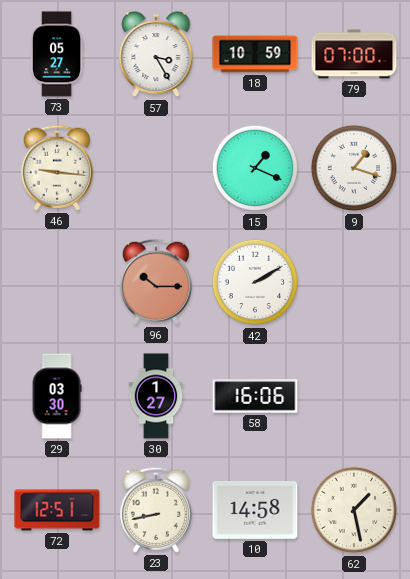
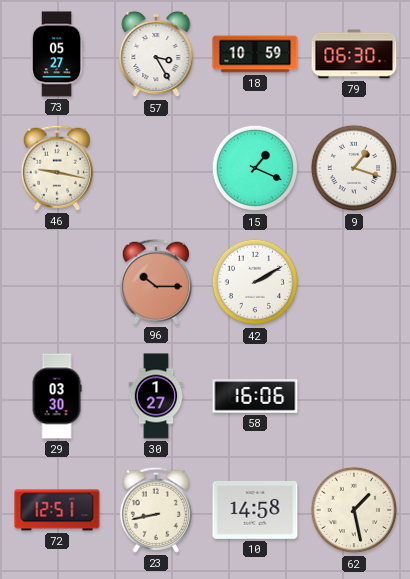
79: 07:00 -> 06:30 (354, 54)
46: 9:16 -> 9:17 (57, 168)
